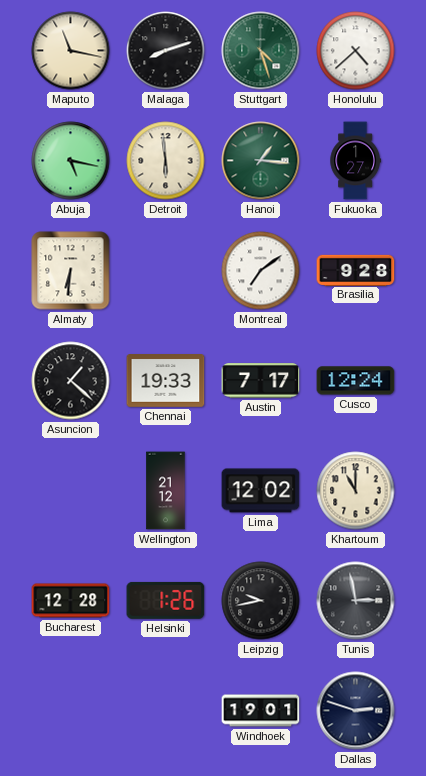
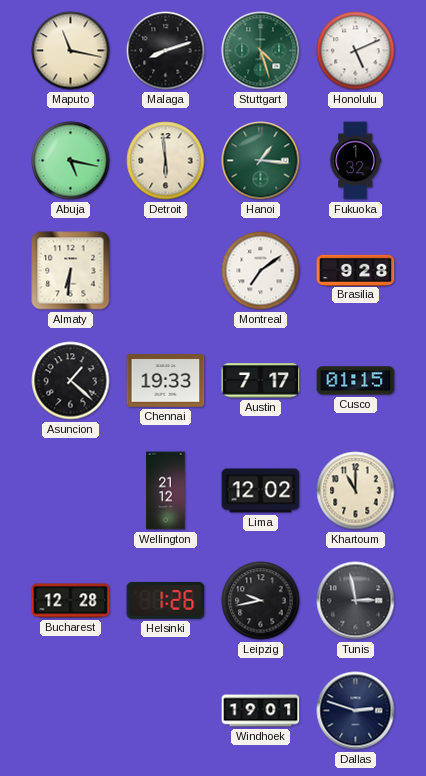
Honolulu: 4:38 -> 5:11 (356, 51)
Fukuoka: 1:27 -> 1:32 (355, 161)
Cusco: 12:24 -> 01:15 (356, 381)
